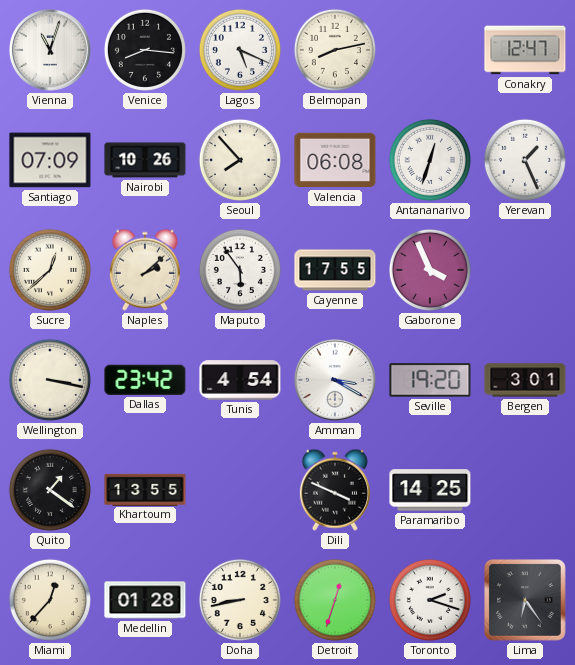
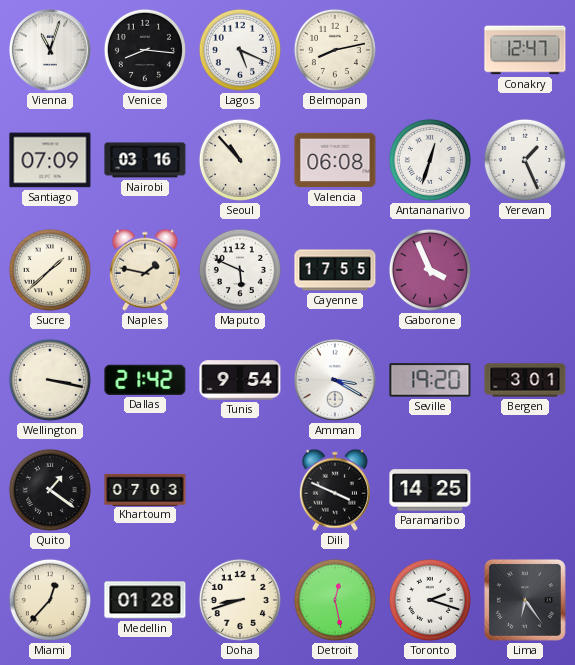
Nairobi: 10:26 -> 03:16 (145, 160)
Seoul: 7:53 -> 10:53 (240, 160)
Sucre: 12:38 -> 1:38 (50, 270)
Naples: 2:08 -> 1:47 (145, 270)
Maputo: 5:54 -> 5:49 (240, 270)
Dallas: 23:42 -> 21:42 (145, 380)
Tunis: 4:54 -> 9:54 (240, 380)
Khartoum: 13:55 -> 07:03 (145, 489)
Doha: 8:43 -> 8:42 (240, 600)
Detroit: 12:33 -> 12:28 (335, 600)
